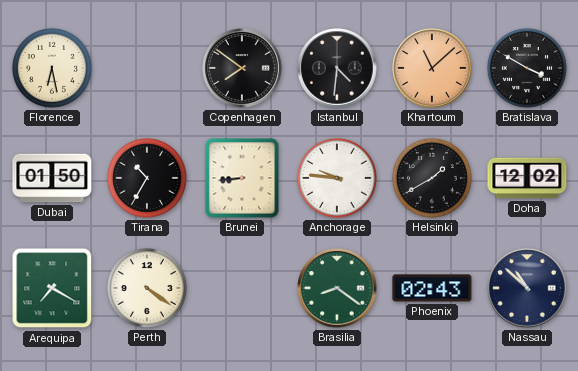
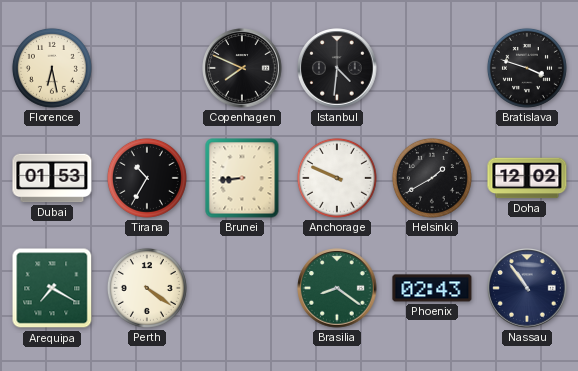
Copenhagen: 7:51 -> 7:49 (242, 68)
Khartoum: 11:08 -> none (432, 68)
Bratislava: 3:50 -> 3:48 (527, 68)
Dubai: 01:50 -> 01:53 (52, 178)
Anchorage: 9:46 -> 9:49 (337, 178)
Nassau: 10:52 -> 10:54 (527, 288)
